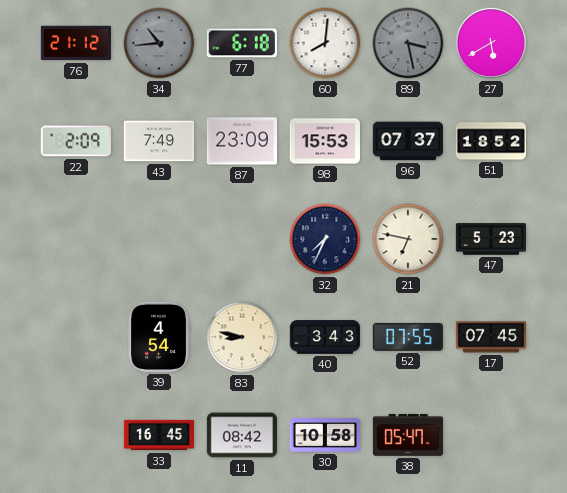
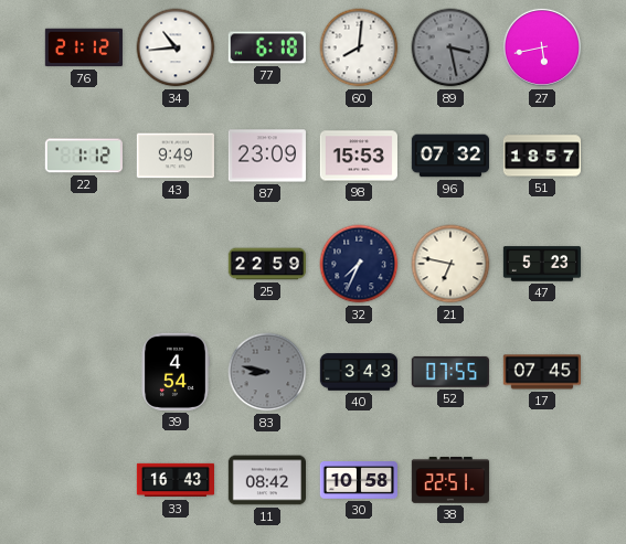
34 dial: grey -> white (176, 47)
27: 5:40 -> 5:43 (542, 47)
22: 2:09 -> 1:12 (84, 156)
43: 7:49 -> 9:49 (174, 156)
96: 07:37 -> 07:32 (449, 156)
51: 18:52 -> 18:57 (541, 156)
25: none -> 22:59 (266, 264)
83 dial: cream -> grey (267, 372)
33: 16:45 -> 16:43 (174, 480)
38: 05:47 -> 22:51 (449, 480)
